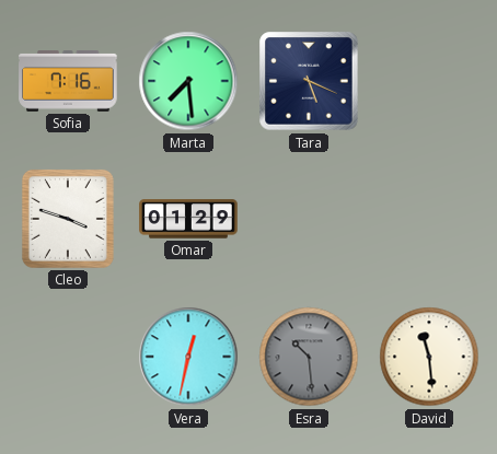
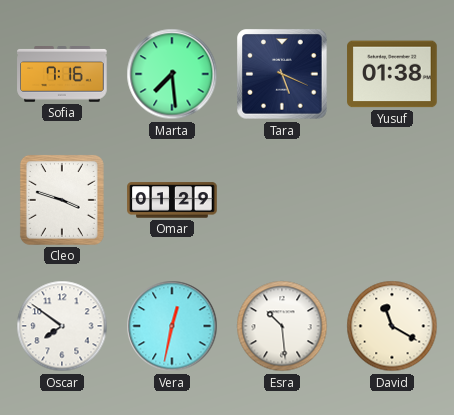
Yusuf: none -> 01:38 (392, 74)
Oscar: none -> 7:51 (62, 326)
Esra dial: grey -> white (282, 326)
David: 11:29 -> 11:20 (392, 326)
